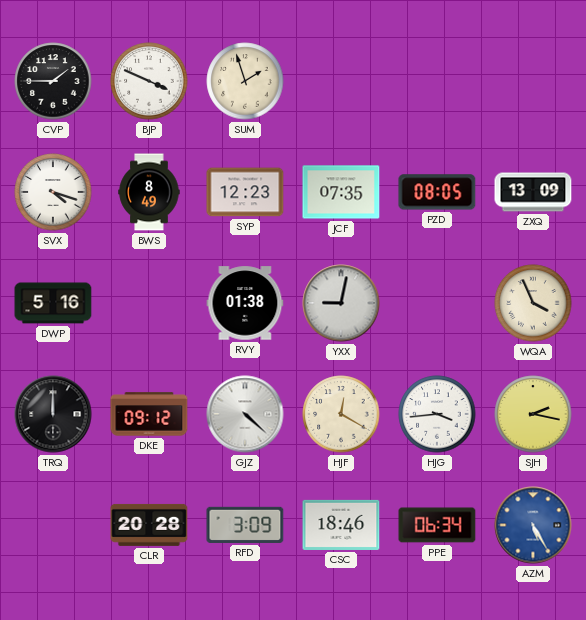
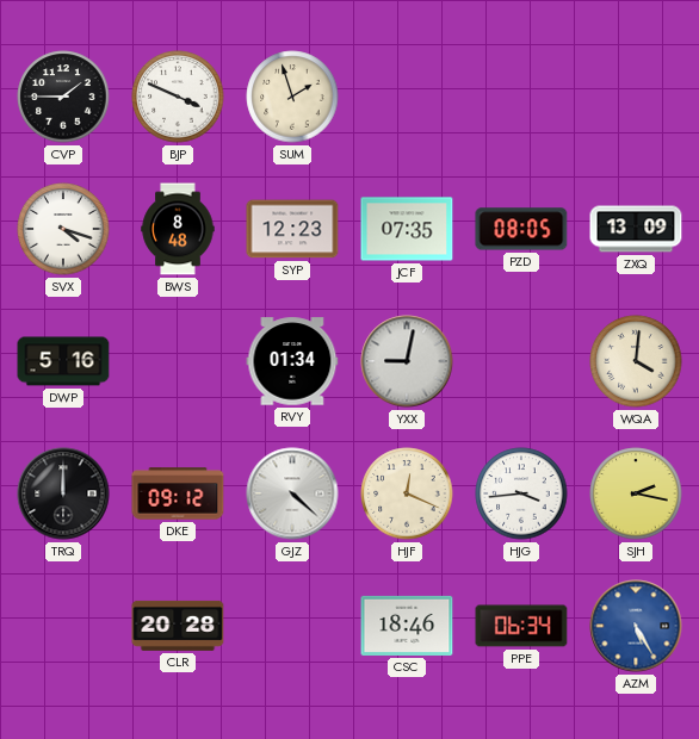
BWS: 8:49 -> 8:48 (178, 229)
RVY: 01:38 -> 01:34 (292, 361)
WQA: 3:56 -> 4:01 (636, 361)
HJF: 12:20 -> 12:19 (407, 493)
RFD: 3:09 -> none (245, 525)
